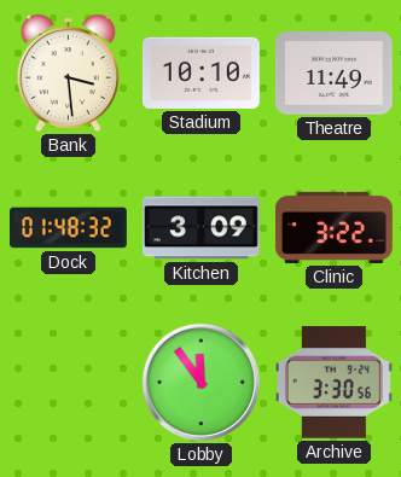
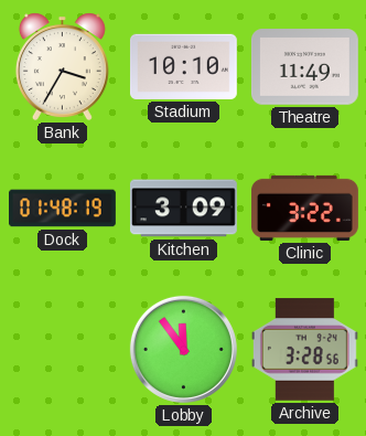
Bank: 3:29 -> 3:35 (62, 66)
Dock: 01:48:32 -> 01:48:19 (63, 209)
Archive: 3:30 -> 3:28 (304, 350)
